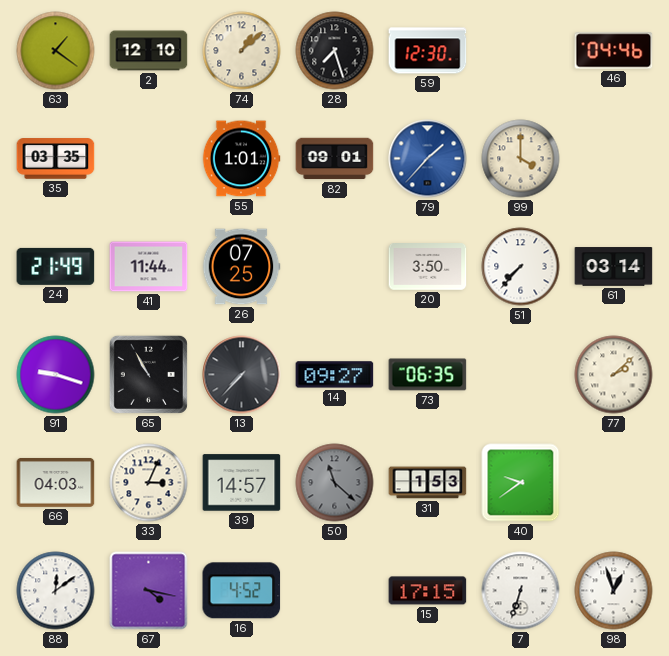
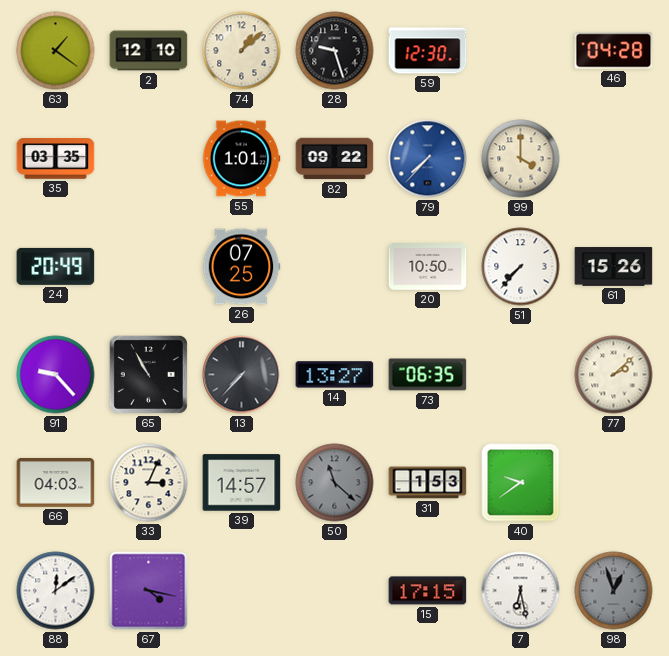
28: 7:27 -> 9:27 (335, 51)
46: 04:46 -> 04:28 (614, 51)
82: 09:01 -> 09:22 (335, 159)
79: 1:37 -> 7:37 (428, 159)
24: 21:49 -> 20:49 (56, 266)
41: 11:44 -> none (149, 267)
20: 3:50 -> 10:50 (428, 267)
61: 03:14 -> 15:26 (614, 267)
91: 9:18 -> 9:23 (56, 375)
14: 09:27 -> 13:27 (335, 375)
16: 4:52 -> none (242, 591)
7: 6:33 -> 6:28 (521, 591)
98 dial: white -> grey (614, 591)
